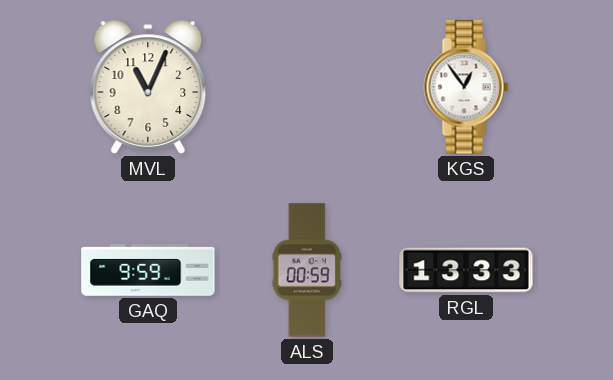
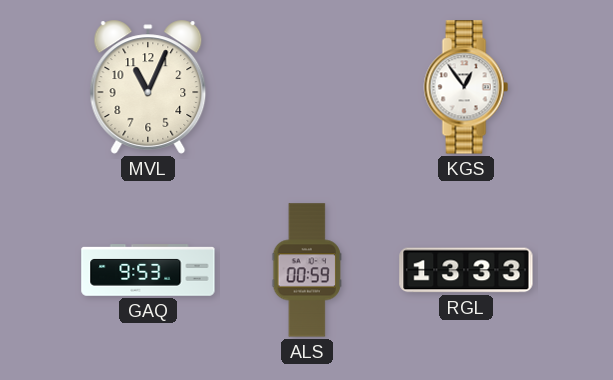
GAQ: 9:59 -> 9:53 (148, 270)
